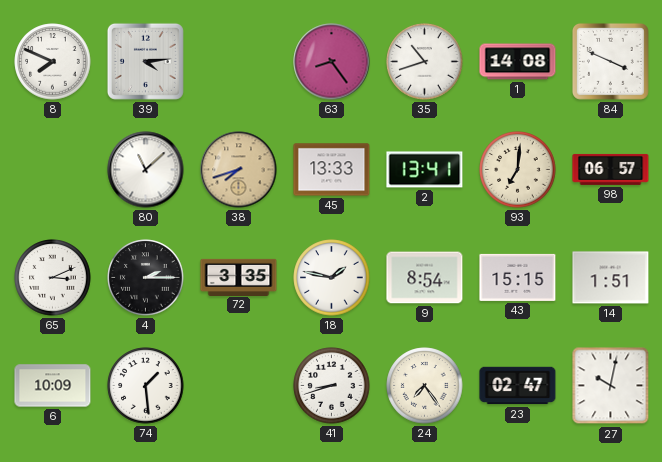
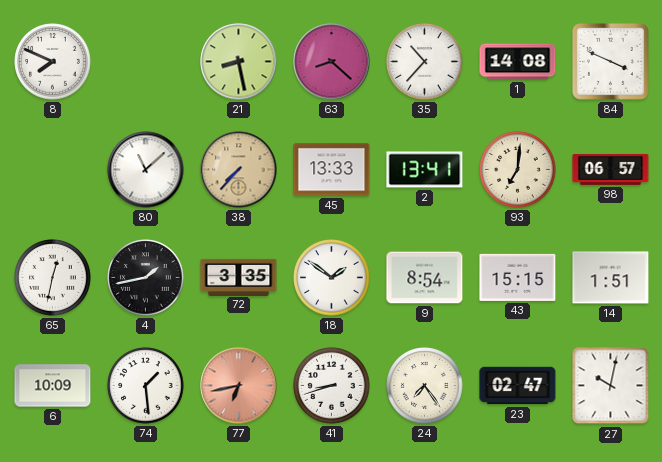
39: 4:14 -> none (145, 61)
21: none -> 8:28 (239, 62)
63: 8:24 -> 8:22 (332, 62)
35: 10:42 -> 10:37 (425, 62)
38: 7:42 -> 7:37 (239, 170)
65: 3:11 -> 12:32 (53, 278)
4: 2:15 -> 1:43 (146, 278)
18: 1:47 -> 1:51 (332, 278)
77: none -> 6:43 (239, 386)
